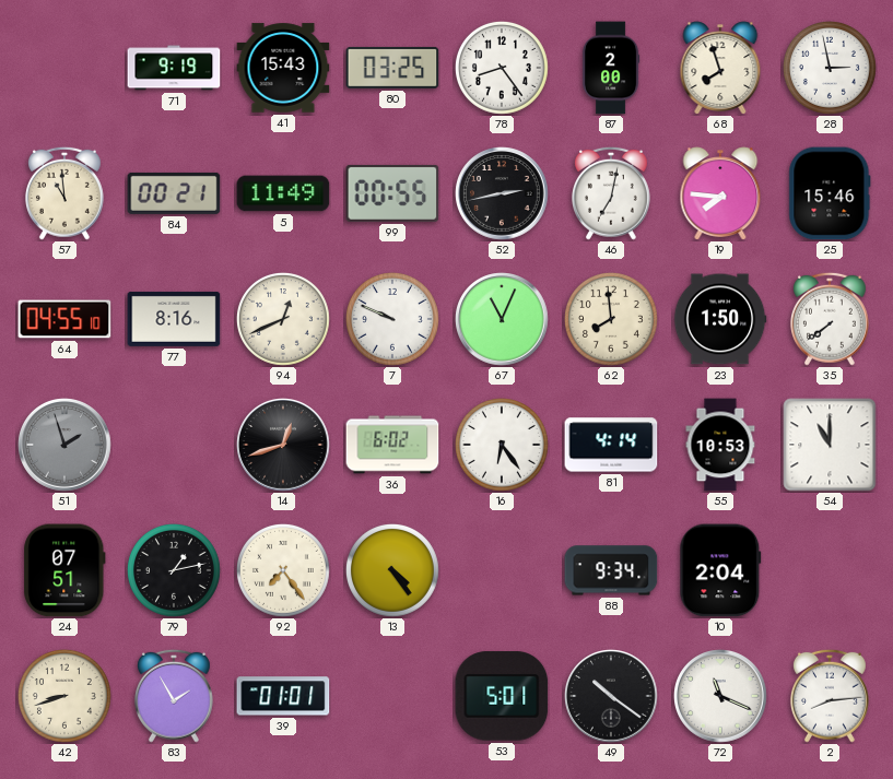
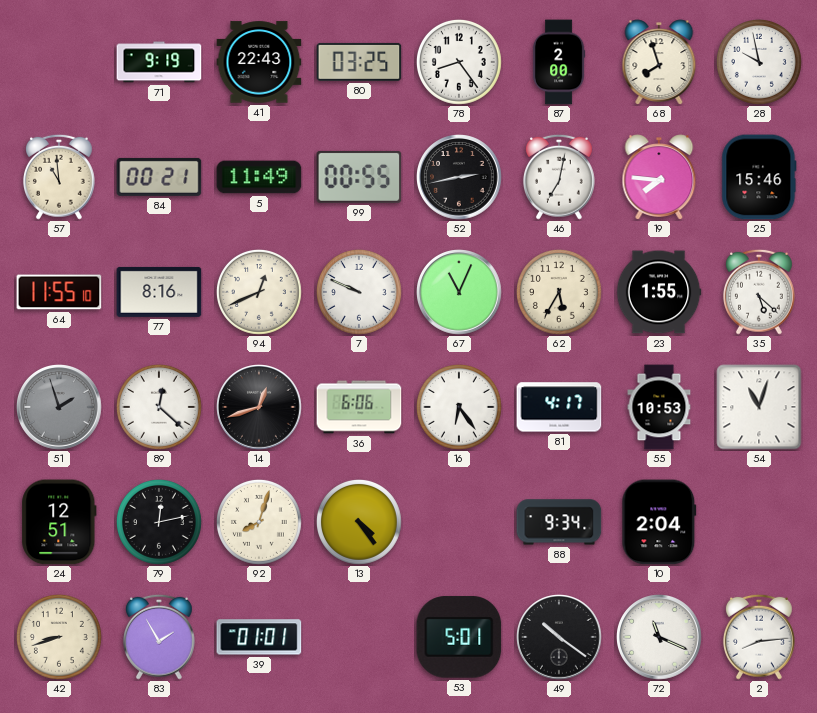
41: 15:43 -> 22:43 (259, 62)
28: 2:58 -> 9:58 (759, 62)
64: 04:55 -> 11:55 (59, 292)
62: 7:59 -> 5:35 (559, 292)
23: 1:50 -> 1:55 (659, 292)
35: 7:39 -> 5:22 (759, 292)
89: none -> 12:22 (159, 407)
36: 6:02 -> 6:06 (359, 407)
81: 4:14 -> 4:17 (559, 407)
54: 11:00 -> 11:03 (759, 407)
24: 07:51 -> 12:51 (59, 522)
79: 1:13 -> 12:13 (159, 522)
92: 7:24 -> 8:03 (259, 522)
